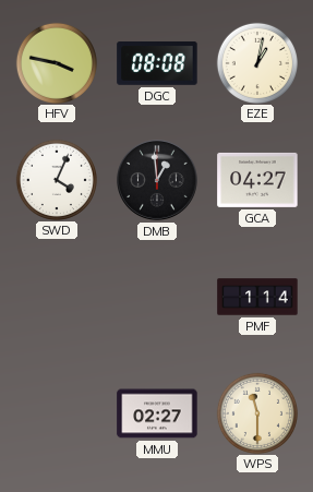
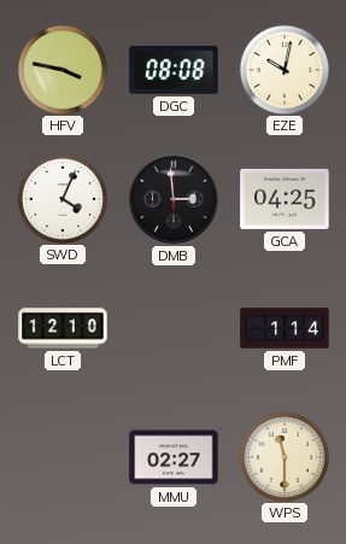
EZE: 1:02 -> 10:02 (283, 69)
DMB: 12:59 -> 2:59 (174, 199)
GCA: 04:27 -> 04:25 (285, 199)
LCT: none -> 12:10 (63, 328)
